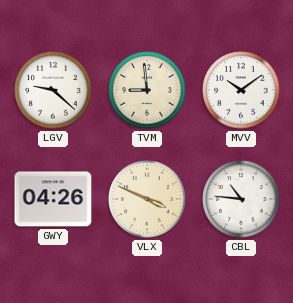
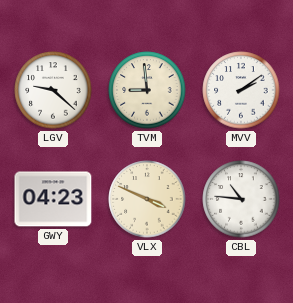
MVV: 10:09 -> 2:09 (241, 90)
GWY: 04:26 -> 04:23 (53, 199)
